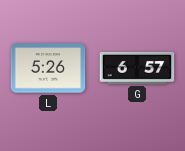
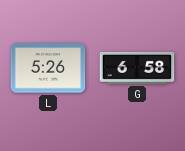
G: 6:57 -> 6:58 (137, 68)
